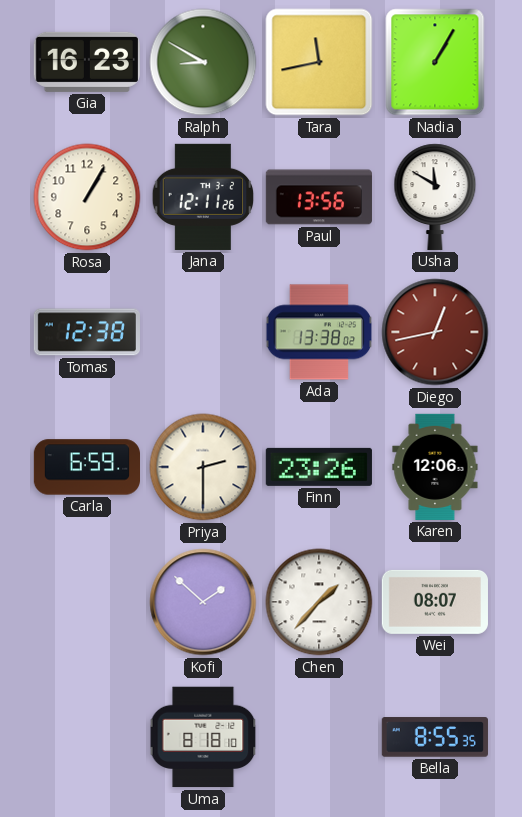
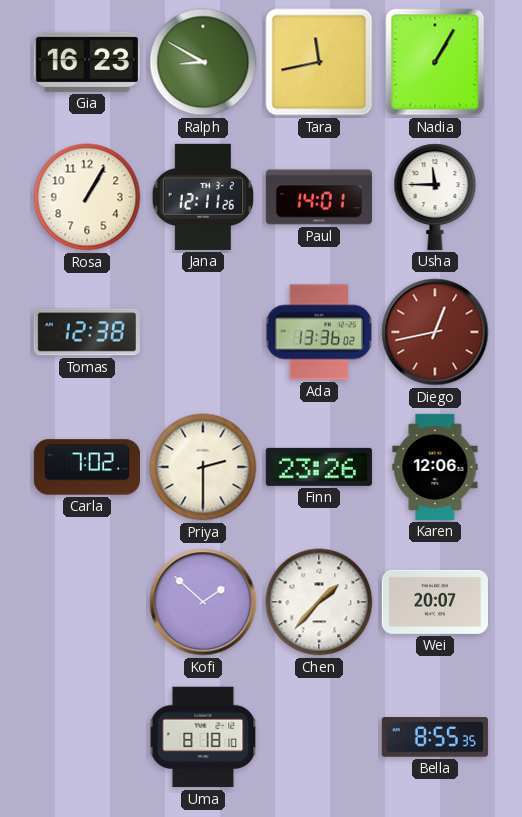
Paul: 13:56 -> 14:01 (319, 197)
Usha: 11:50 -> 11:45 (435, 197)
Ada: 13:38 -> 13:36 (319, 332)
Carla: 6:59 -> 7:02 (86, 467)
Wei: 08:07 -> 20:07 (435, 602)
